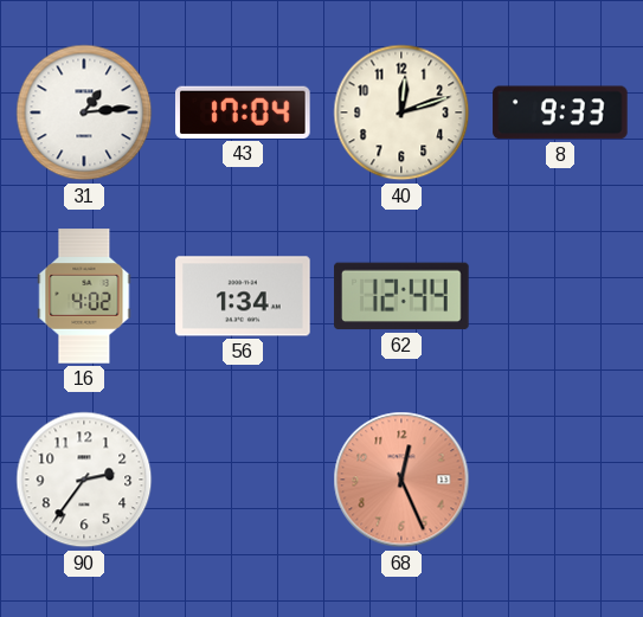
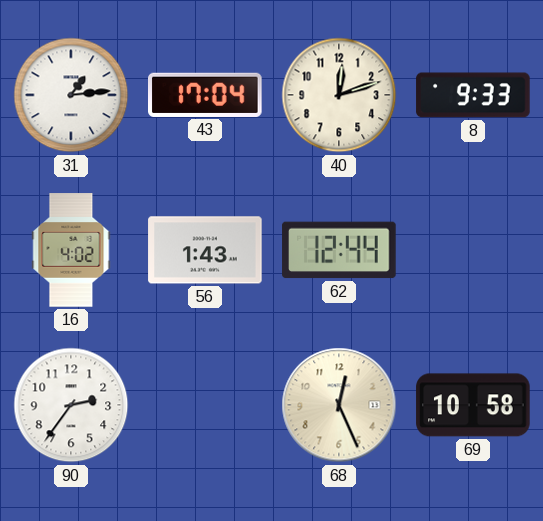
56: 1:34 -> 1:43 (205, 250)
68 dial: salmon -> cream (339, 405)
69: none -> 10:58 (473, 405)
